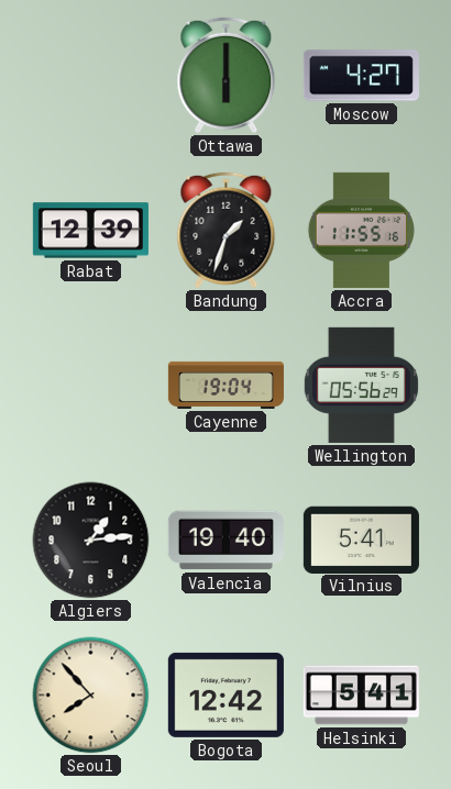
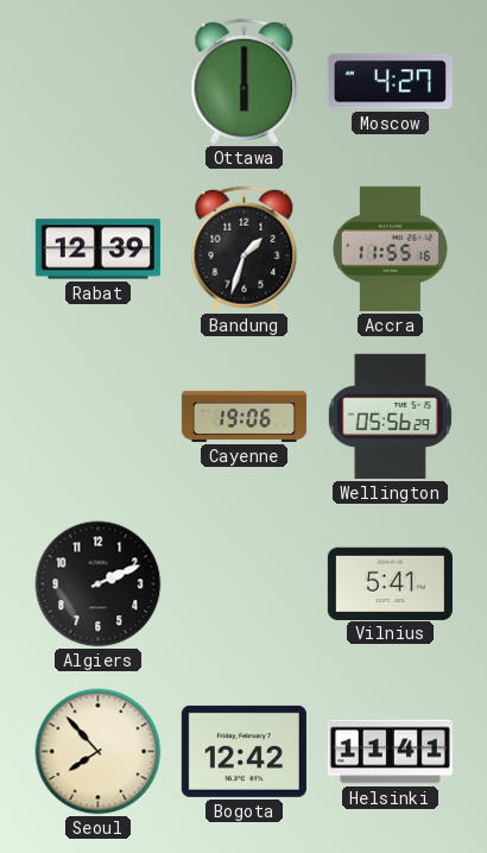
Cayenne: 19:04 -> 19:06 (243, 416)
Algiers: 1:14 -> 2:11 (99, 585)
Valencia: 19:40 -> none (226, 541)
Helsinki: 5:41 -> 11:41 (390, 752)
